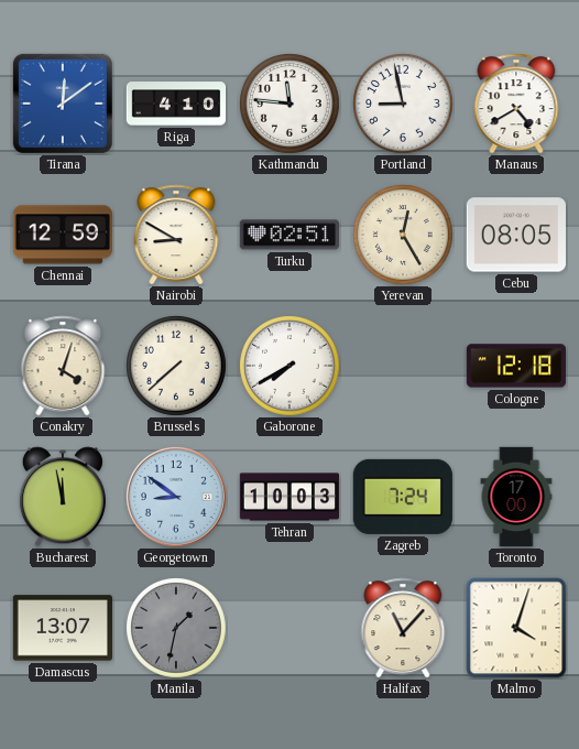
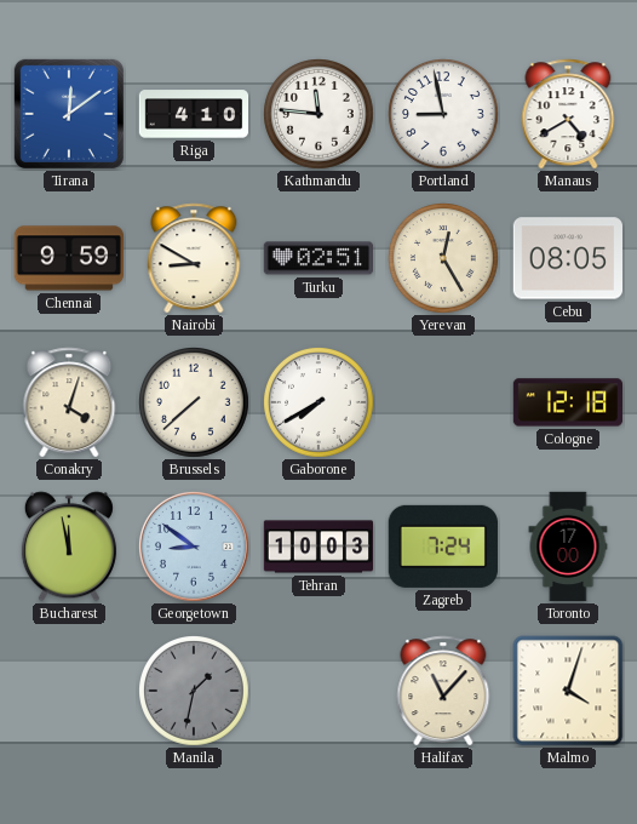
Chennai: 12:59 -> 9:59 (68, 258)
Damascus: 13:07 -> none (62, 628)
